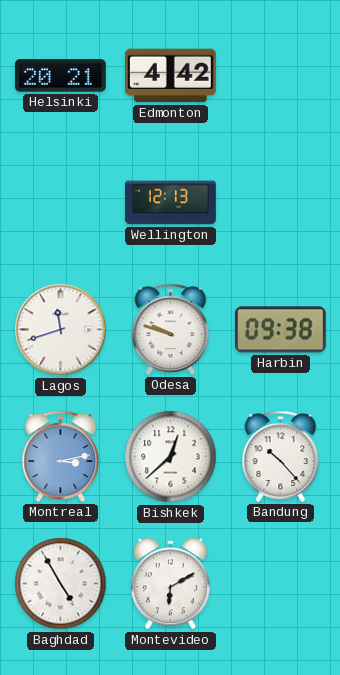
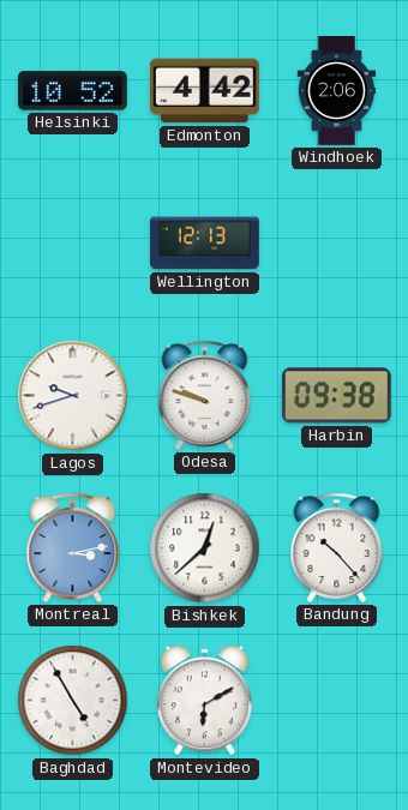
Helsinki: 20:21 -> 10:52 (73, 91)
Windhoek: none -> 2:06 (337, 91)
Lagos: 11:42 -> 9:42 (73, 396)
